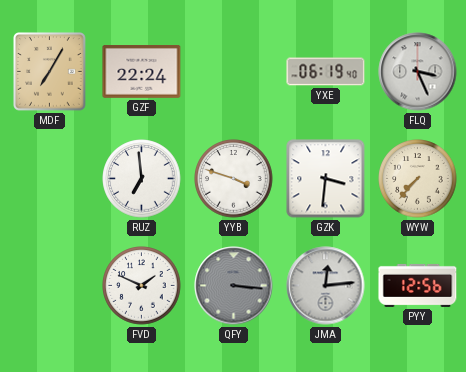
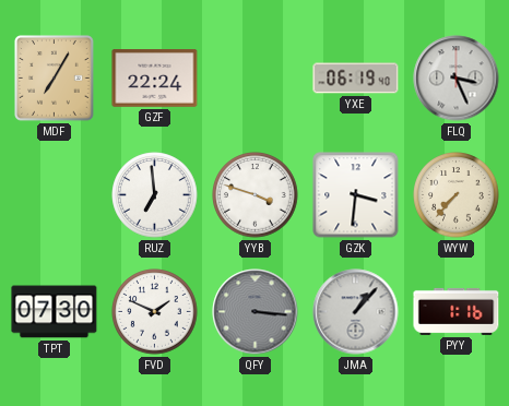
TPT: none -> 07:30 (55, 312)
JMA: 12:14 -> 1:07 (356, 312)
PYY: 12:56 -> 1:16 (457, 311)
